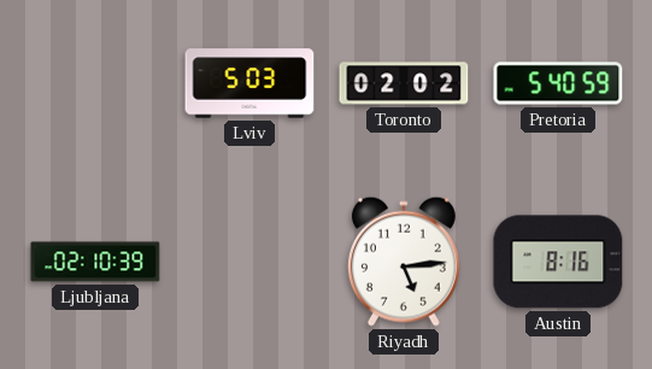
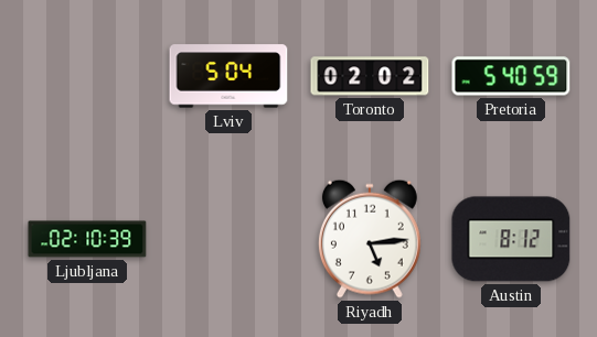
Lviv: 5:03 -> 5:04 (228, 76)
Austin: 8:16 -> 8:12 (511, 239)
